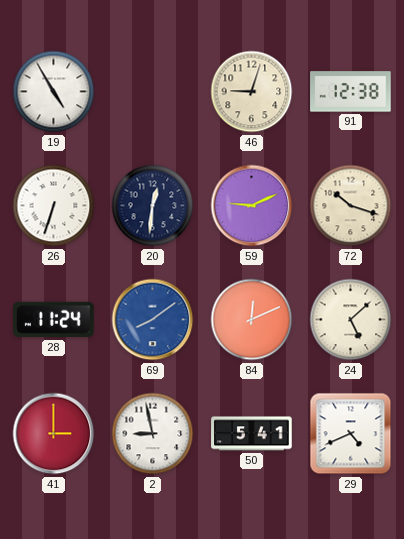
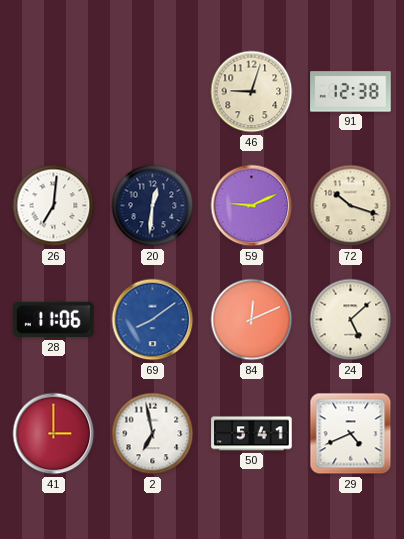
19: 4:55 -> none (54, 92)
26: 6:33 -> 7:01 (54, 206)
28: 11:24 -> 11:06 (54, 320)
2: 8:58 -> 6:58 (153, 434)
